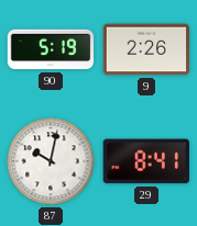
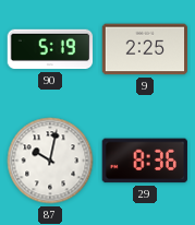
9: 2:26 -> 2:25 (145, 49)
29: 8:41 -> 8:36 (145, 161)
